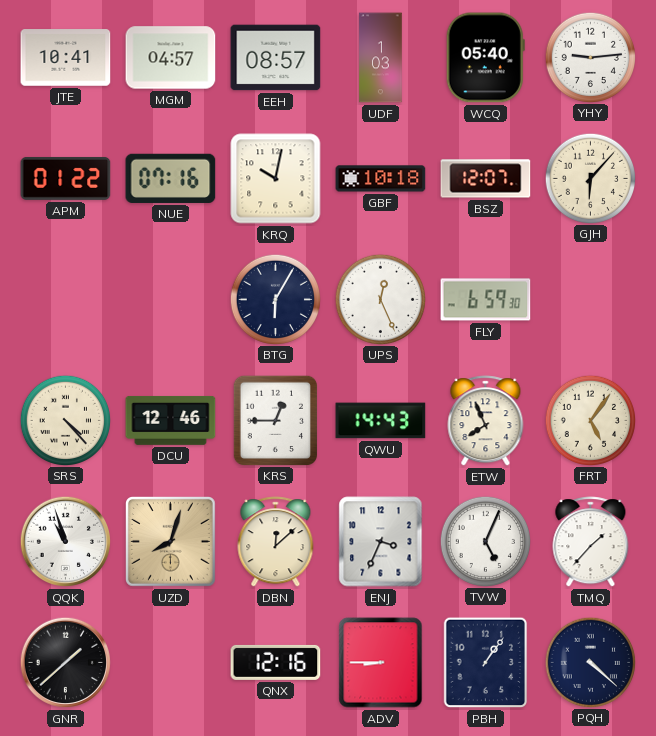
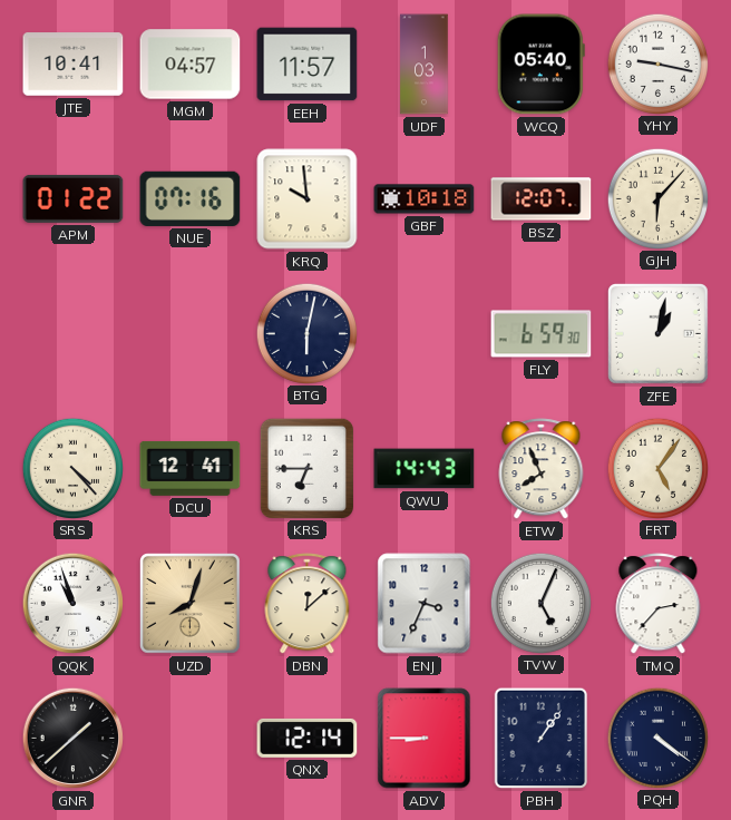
EEH: 08:57 -> 11:57 (308, 65)
YHY: 9:14 -> 9:17 (657, 64)
KRQ: 10:02 -> 9:59 (308, 199)
BTG: 6:05 -> 6:02 (306, 333)
UPS: 12:26 -> none (380, 299)
ZFE: none -> 1:02 (659, 334)
DCU: 12:46 -> 12:41 (191, 468)
KRS: 12:45 -> 6:45 (306, 468)
TMQ: 1:37 -> 2:37 (659, 604)
QNX: 12:16 -> 12:14 (308, 738)
PQH: 4:22 -> 4:21 (657, 738)
